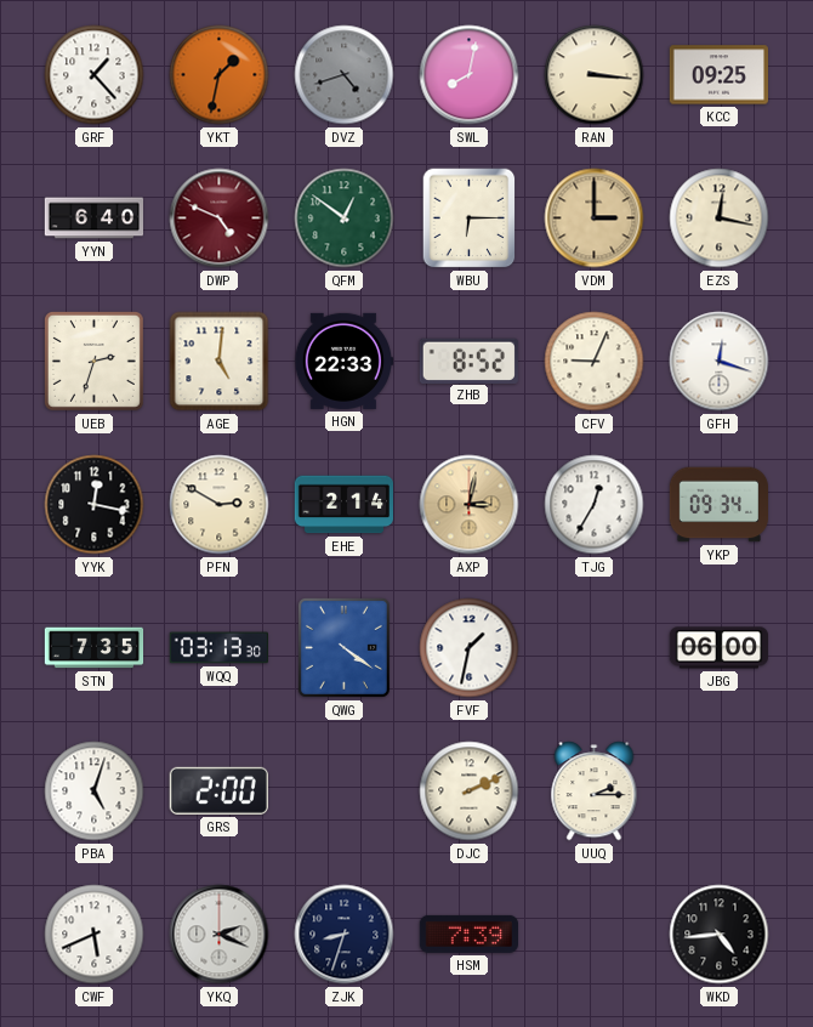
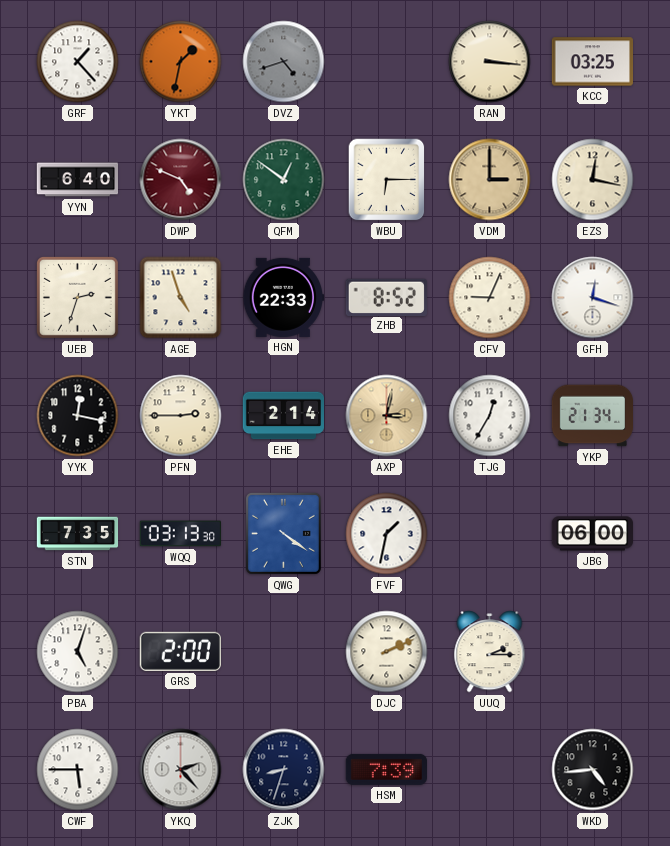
SWL: 8:02 -> none (470, 75)
KCC: 09:25 -> 03:25 (592, 62)
AGE: 5:01 -> 4:57 (181, 298)
PFN: 2:50 -> 2:45 (181, 416)
YKP: 09:34 -> 21:34 (593, 416)
CWF: 5:41 -> 5:45 (78, 770)
YKQ: 2:19 -> 2:23 (181, 770)
